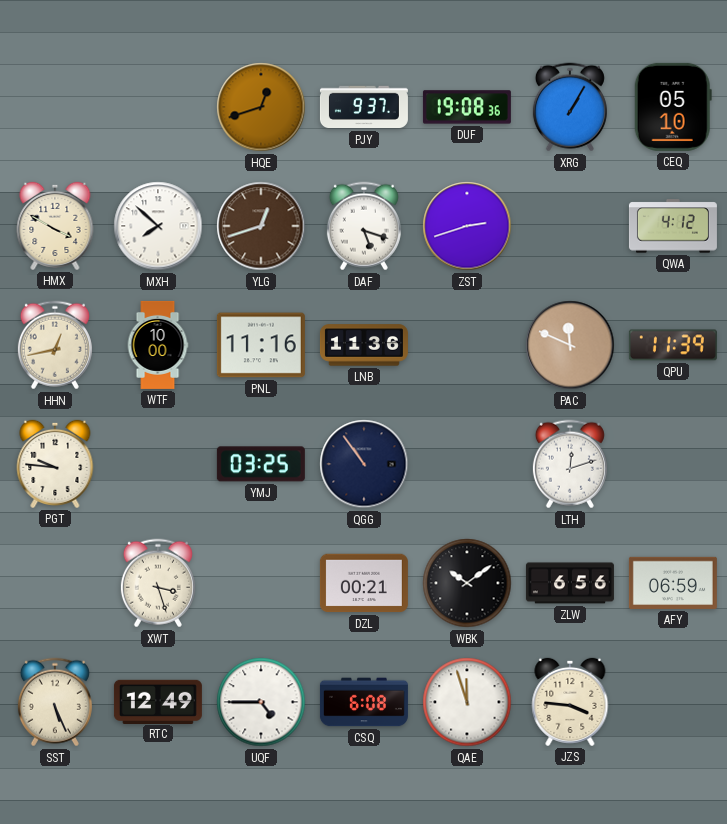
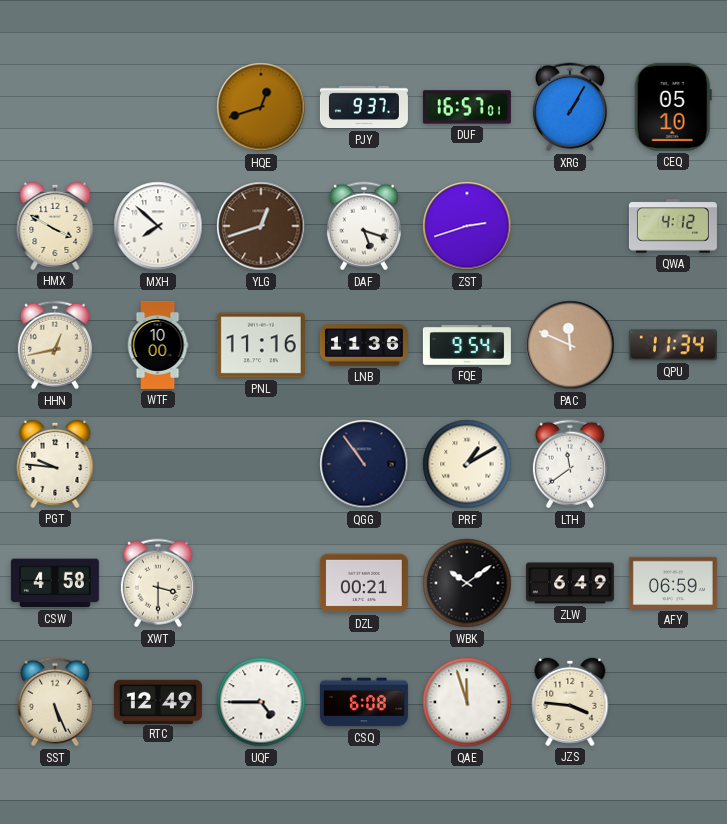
DUF: 19:08 -> 16:57 (467, 107)
FQE: none -> 9:54 (467, 345)
QPU: 11:39 -> 11:34 (673, 345)
YMJ: 03:25 -> none (261, 464)
PRF: none -> 1:10 (467, 464)
LTH: 12:12 -> 11:39 (570, 464)
CSW: none -> 4:58 (55, 583)
XWT: 3:27 -> 3:30 (158, 583)
ZLW: 6:56 -> 6:49 (570, 583)
